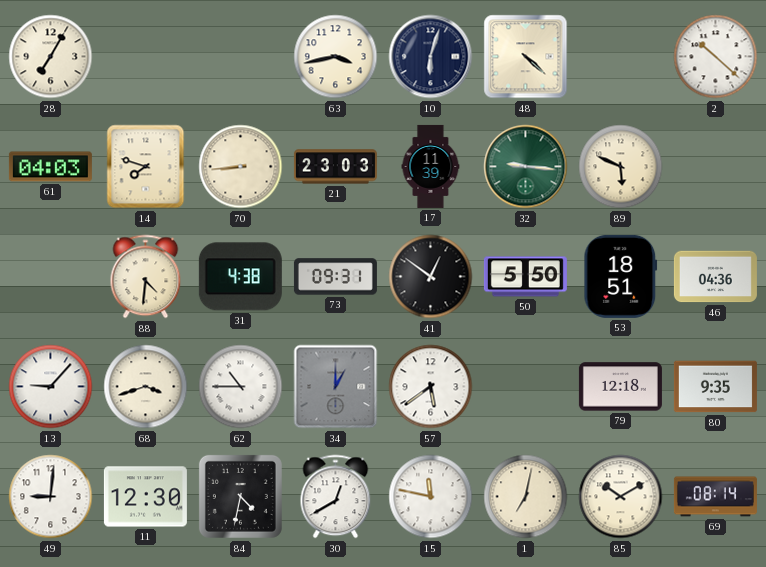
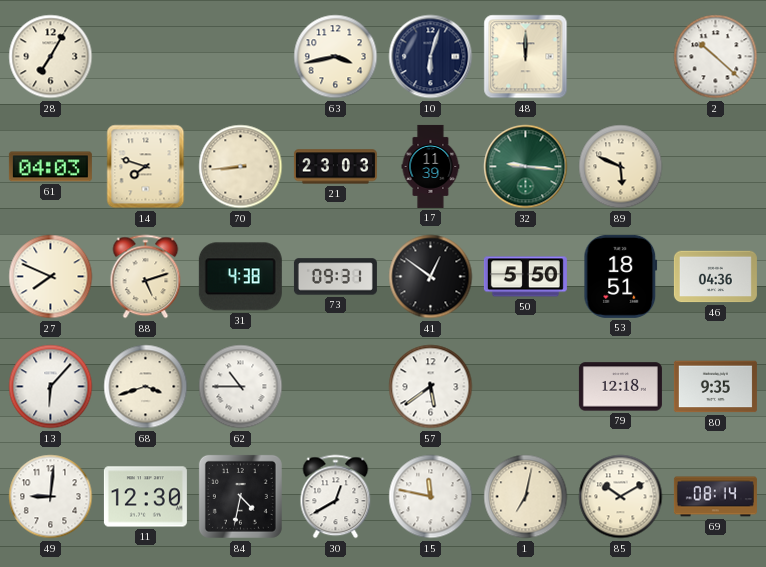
48: 4:22 -> 12:00 (526, 57)
27: none -> 7:49 (51, 277)
88: 4:31 -> 5:12 (146, 277)
13: 9:07 -> 6:07 (51, 387)
34: 1:00 -> none (336, 387)
